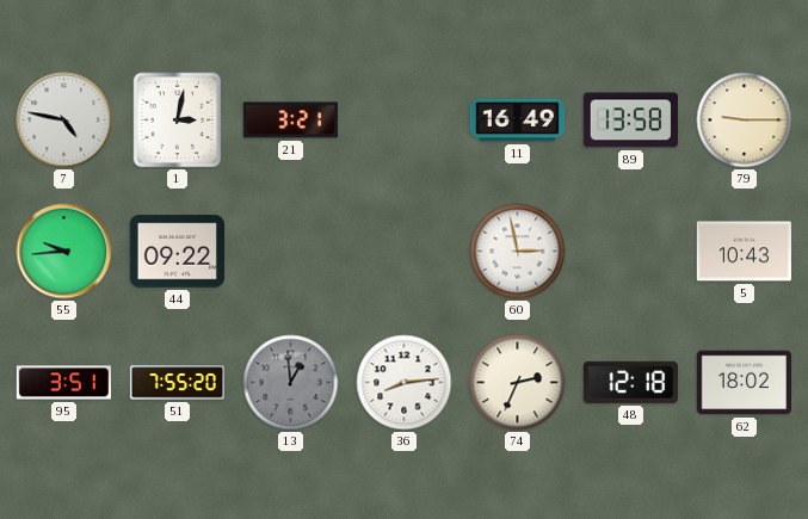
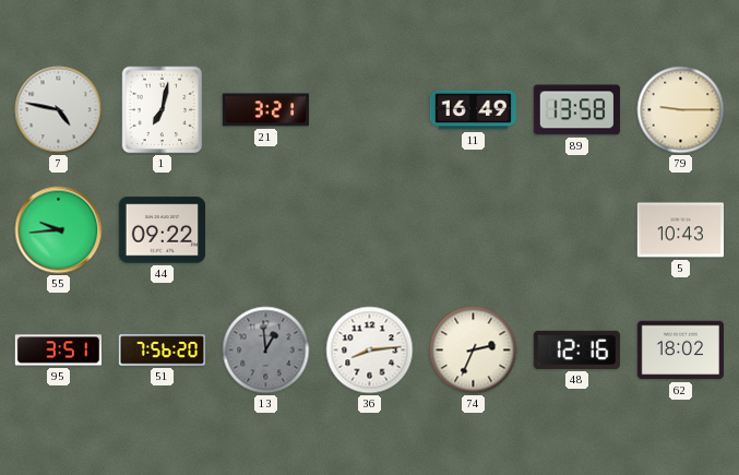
1: 3:02 -> 7:02 (163, 110)
60: 2:58 -> none (518, 252)
51: 7:55 -> 7:56 (163, 351)
48: 12:18 -> 12:16 (576, 349)
